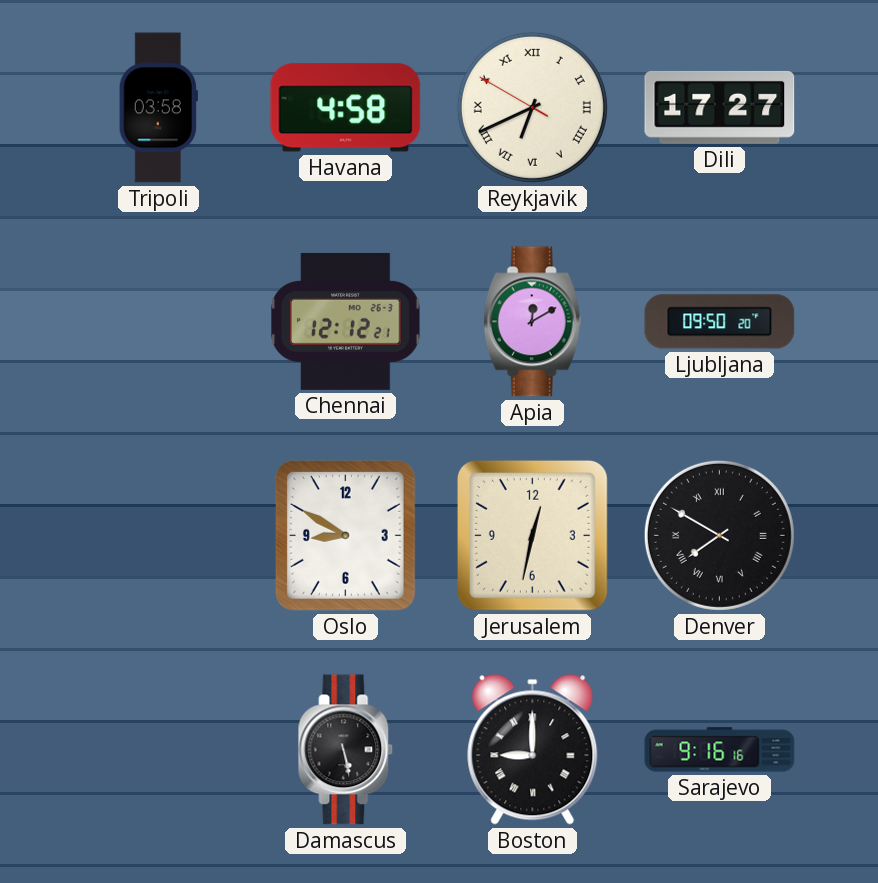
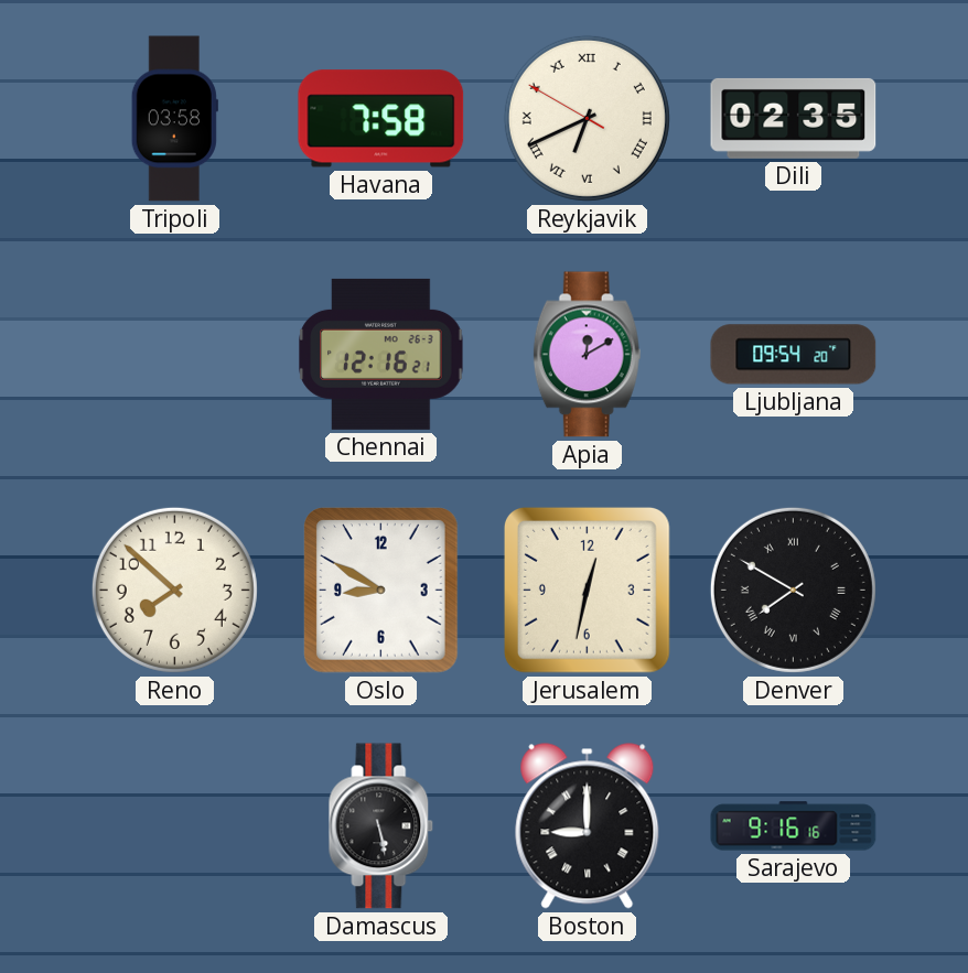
Havana: 4:58 -> 7:58 (381, 119)
Dili: 17:27 -> 02:35 (794, 118)
Chennai: 12:12 -> 12:16 (381, 354)
Ljubljana: 09:50 -> 09:54 (794, 355)
Reno: none -> 7:52 (174, 590)
